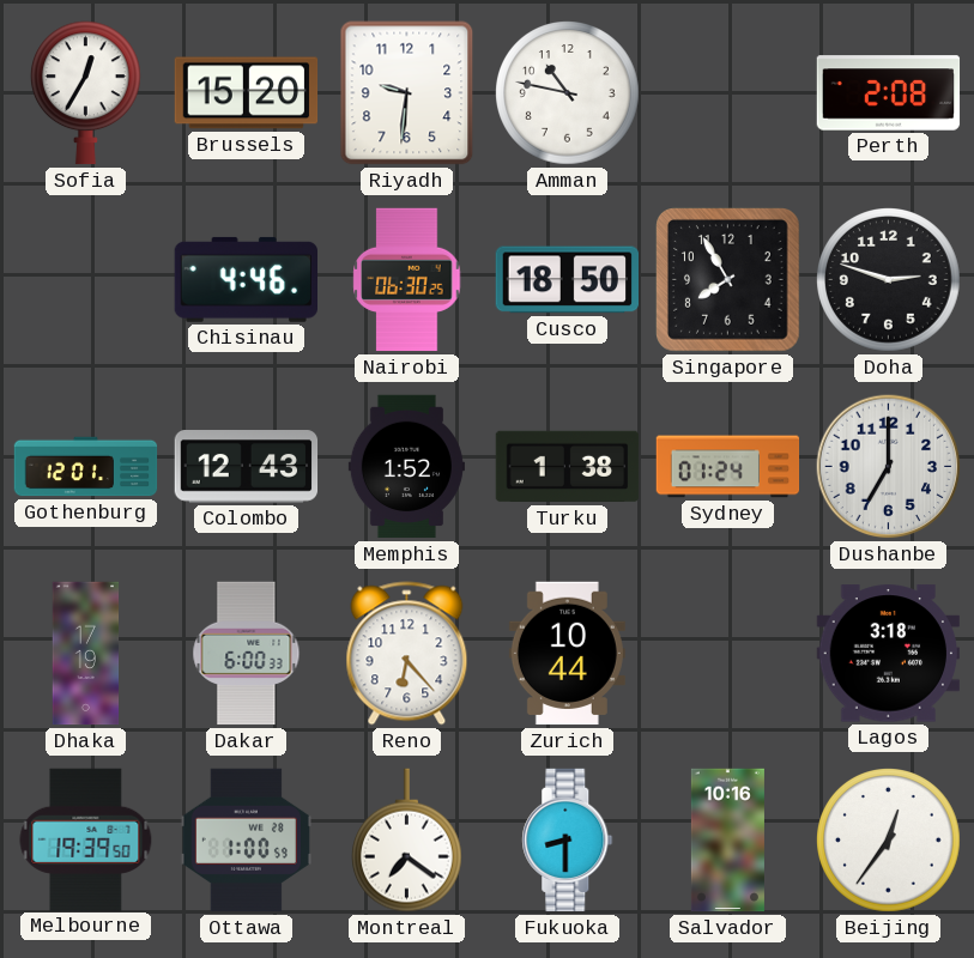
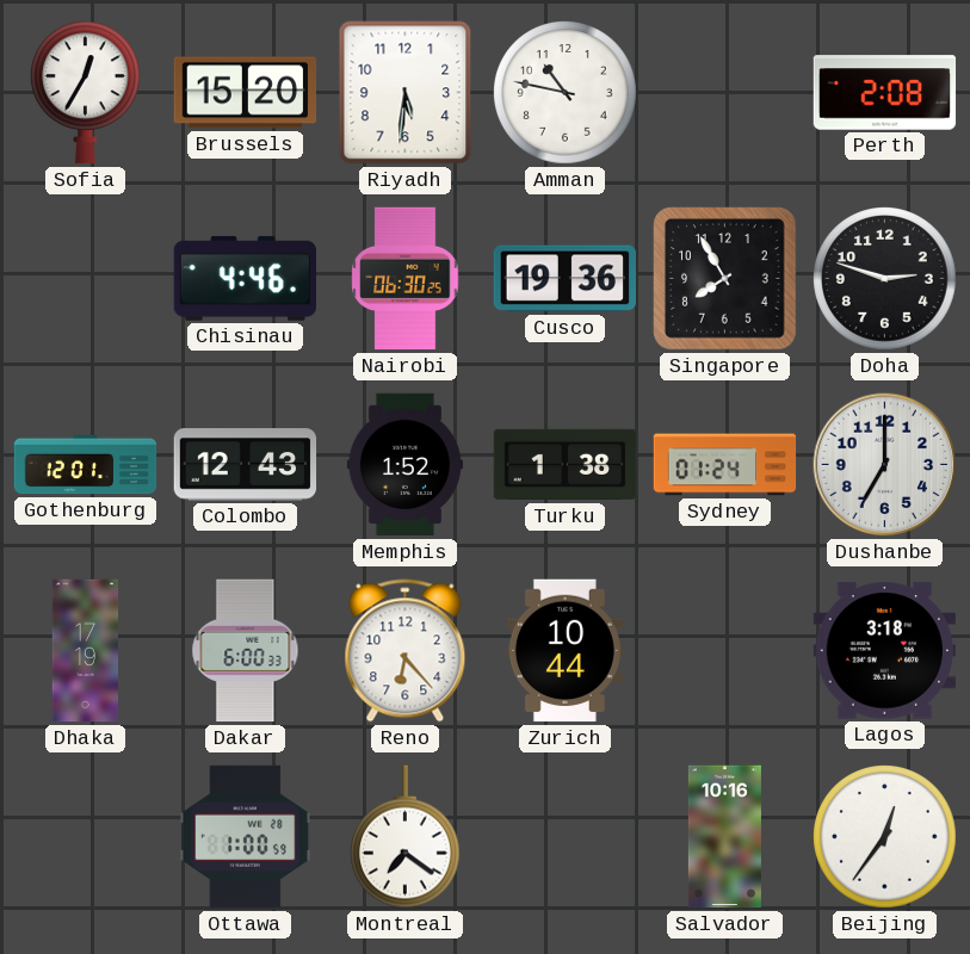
Riyadh: 9:31 -> 5:31 (406, 93)
Cusco: 18:50 -> 19:36 (564, 279)
Melbourne: 19:39 -> none (86, 839)
Fukuoka: 8:30 -> none (568, 841)
